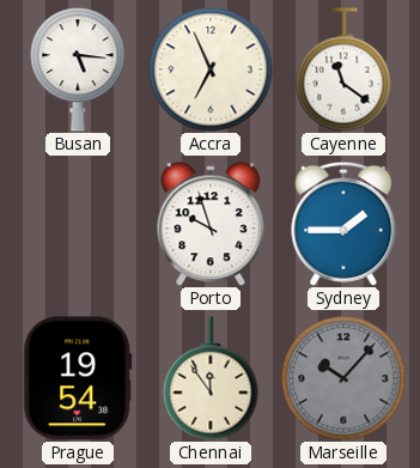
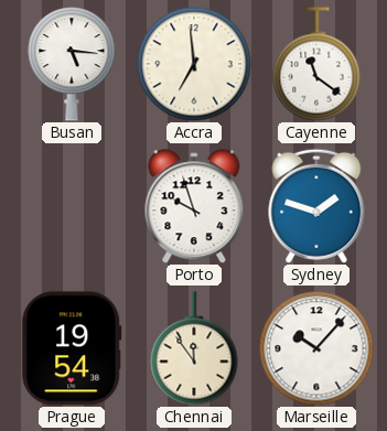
Accra: 6:56 -> 6:59 (194, 64)
Sydney: 1:45 -> 1:48 (316, 206)
Marseille dial: grey -> white (316, 348)
